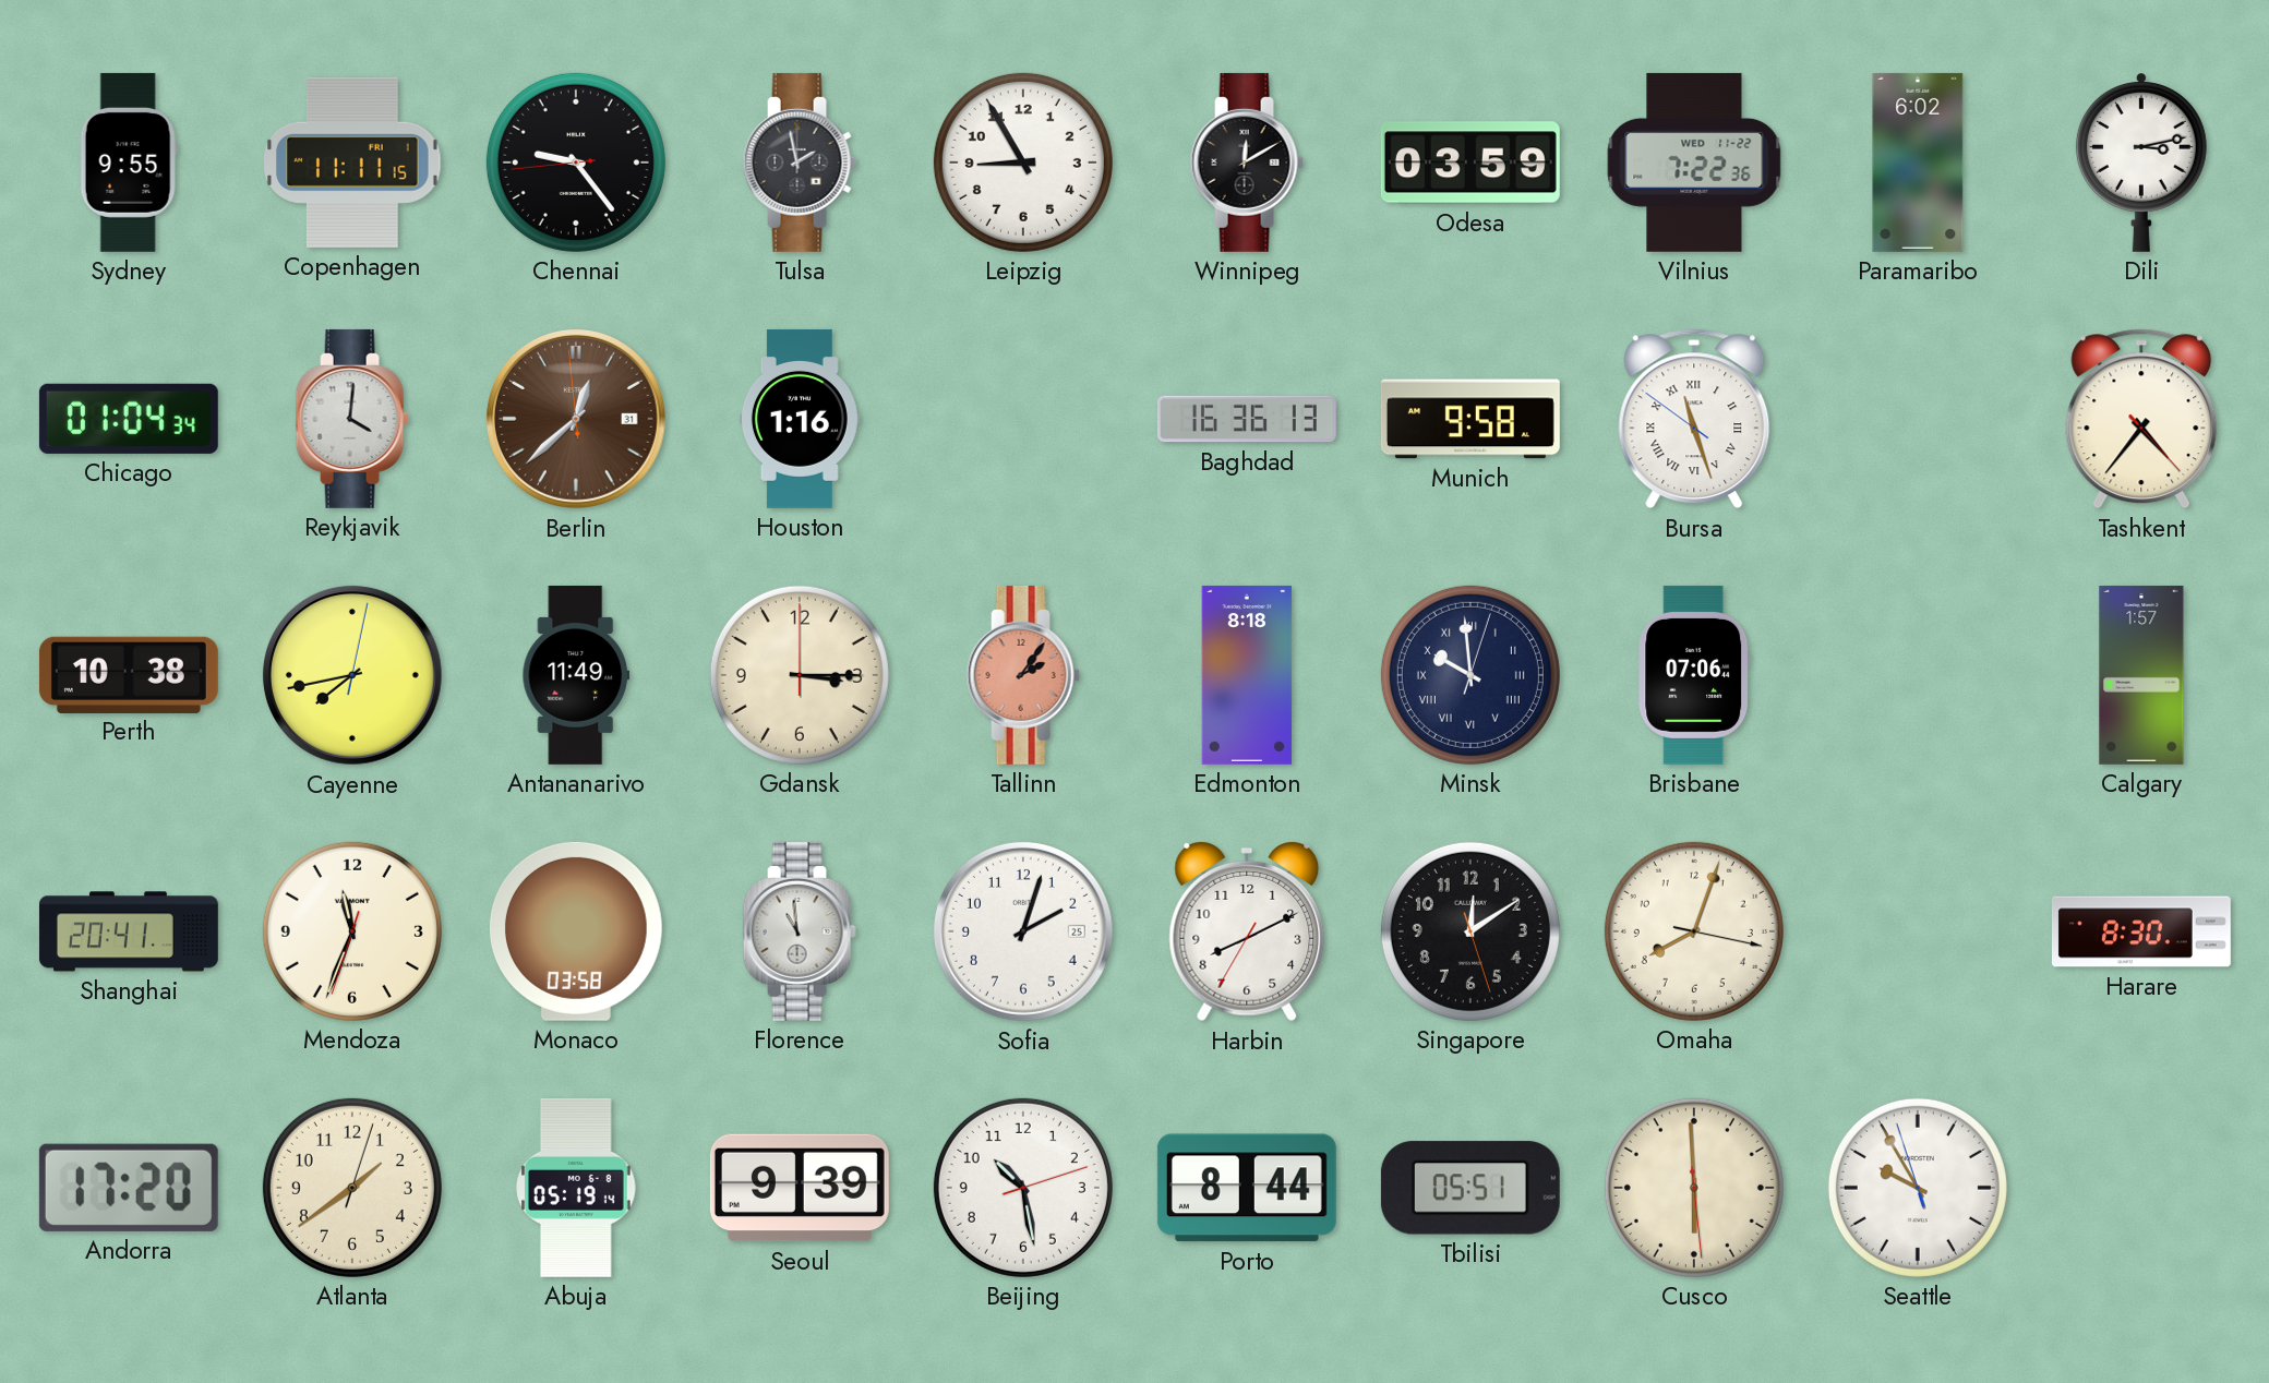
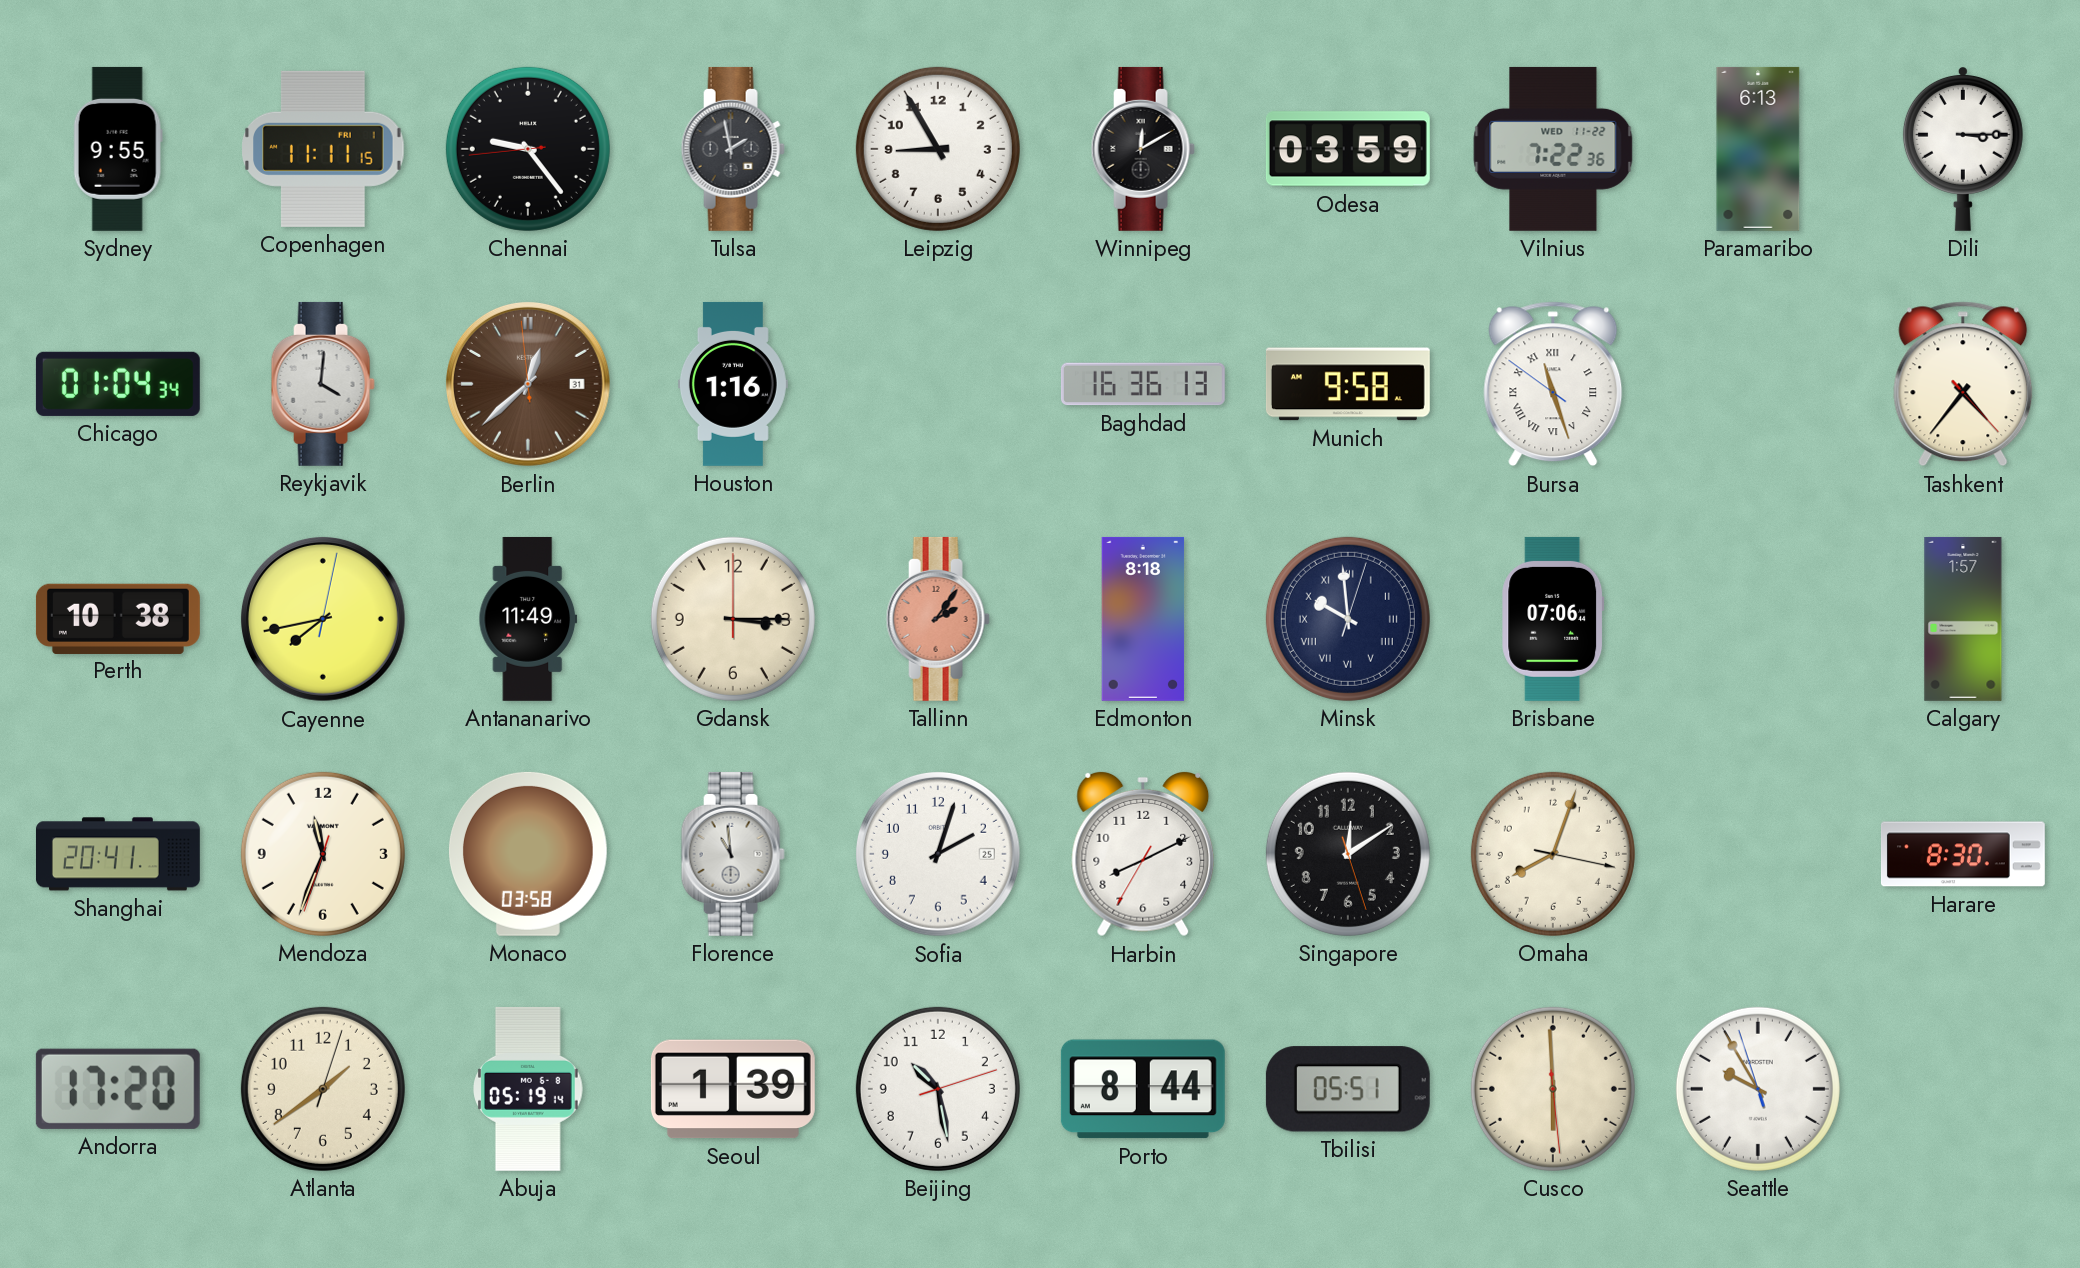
Paramaribo: 6:02 -> 6:13 (1758, 149)
Dili: 3:13 -> 3:15 (1963, 148)
Seoul: 9:39 -> 1:39 (733, 1089)
